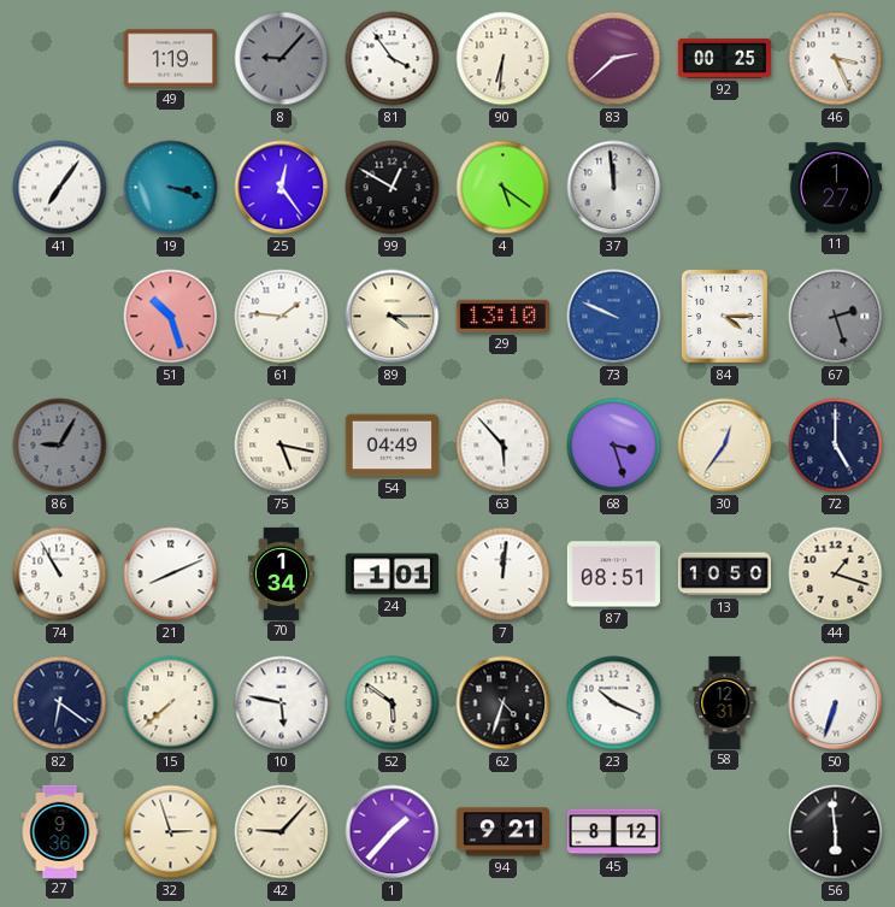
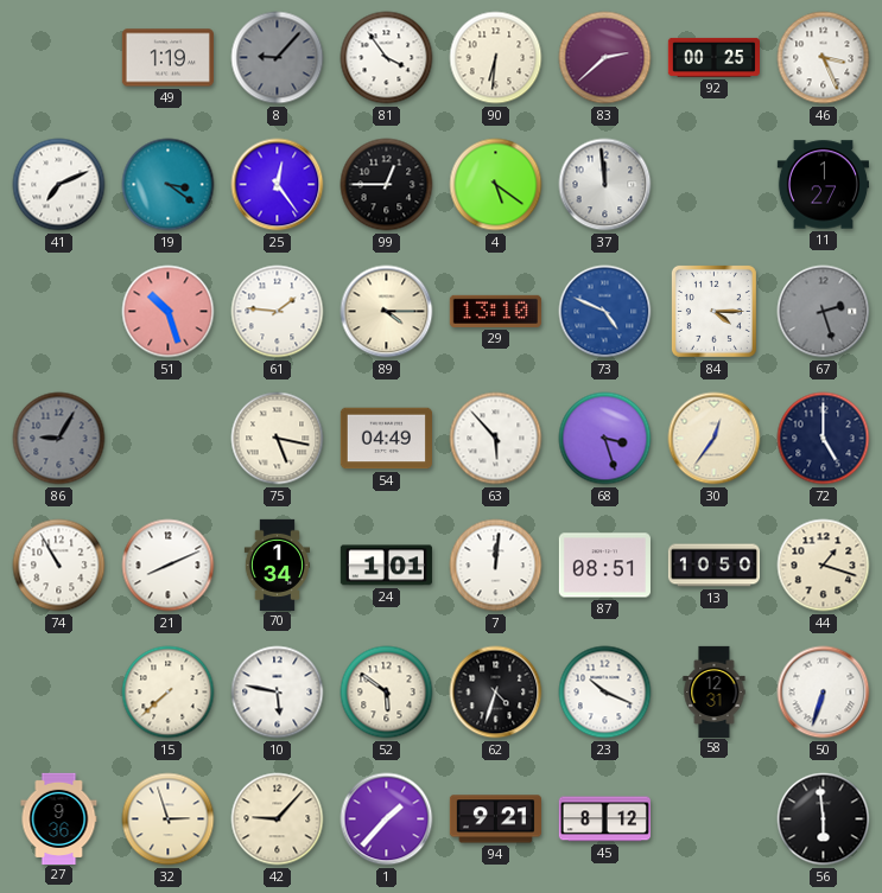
41: 7:06 -> 7:11 (59, 185)
19: 3:18 -> 3:21 (169, 185)
99: 12:50 -> 12:45 (387, 185)
73: 9:49 -> 4:49 (605, 312)
82: 6:21 -> none (60, 703)
